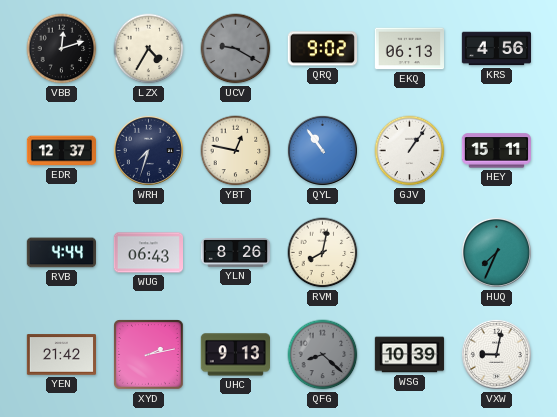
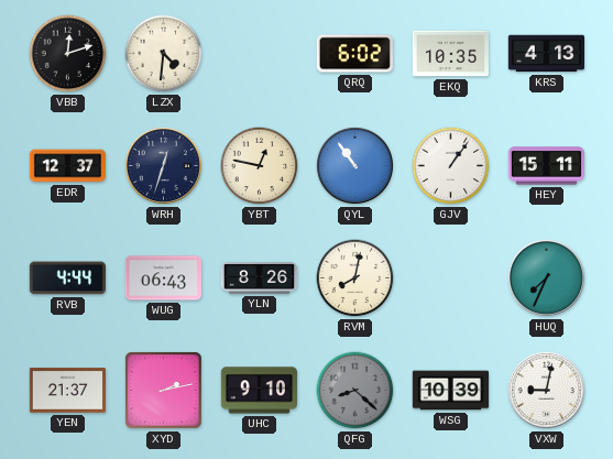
LZX: 4:35 -> 4:31 (164, 54)
UCV: 9:20 -> none (236, 49)
QRQ: 9:02 -> 6:02 (354, 54)
EKQ: 06:13 -> 10:35 (450, 54)
KRS: 4:56 -> 4:13 (546, 54)
WRH: 7:33 -> 12:33 (163, 165)
YEN: 21:42 -> 21:37 (67, 391)
UHC: 9:13 -> 9:10 (259, 391)
